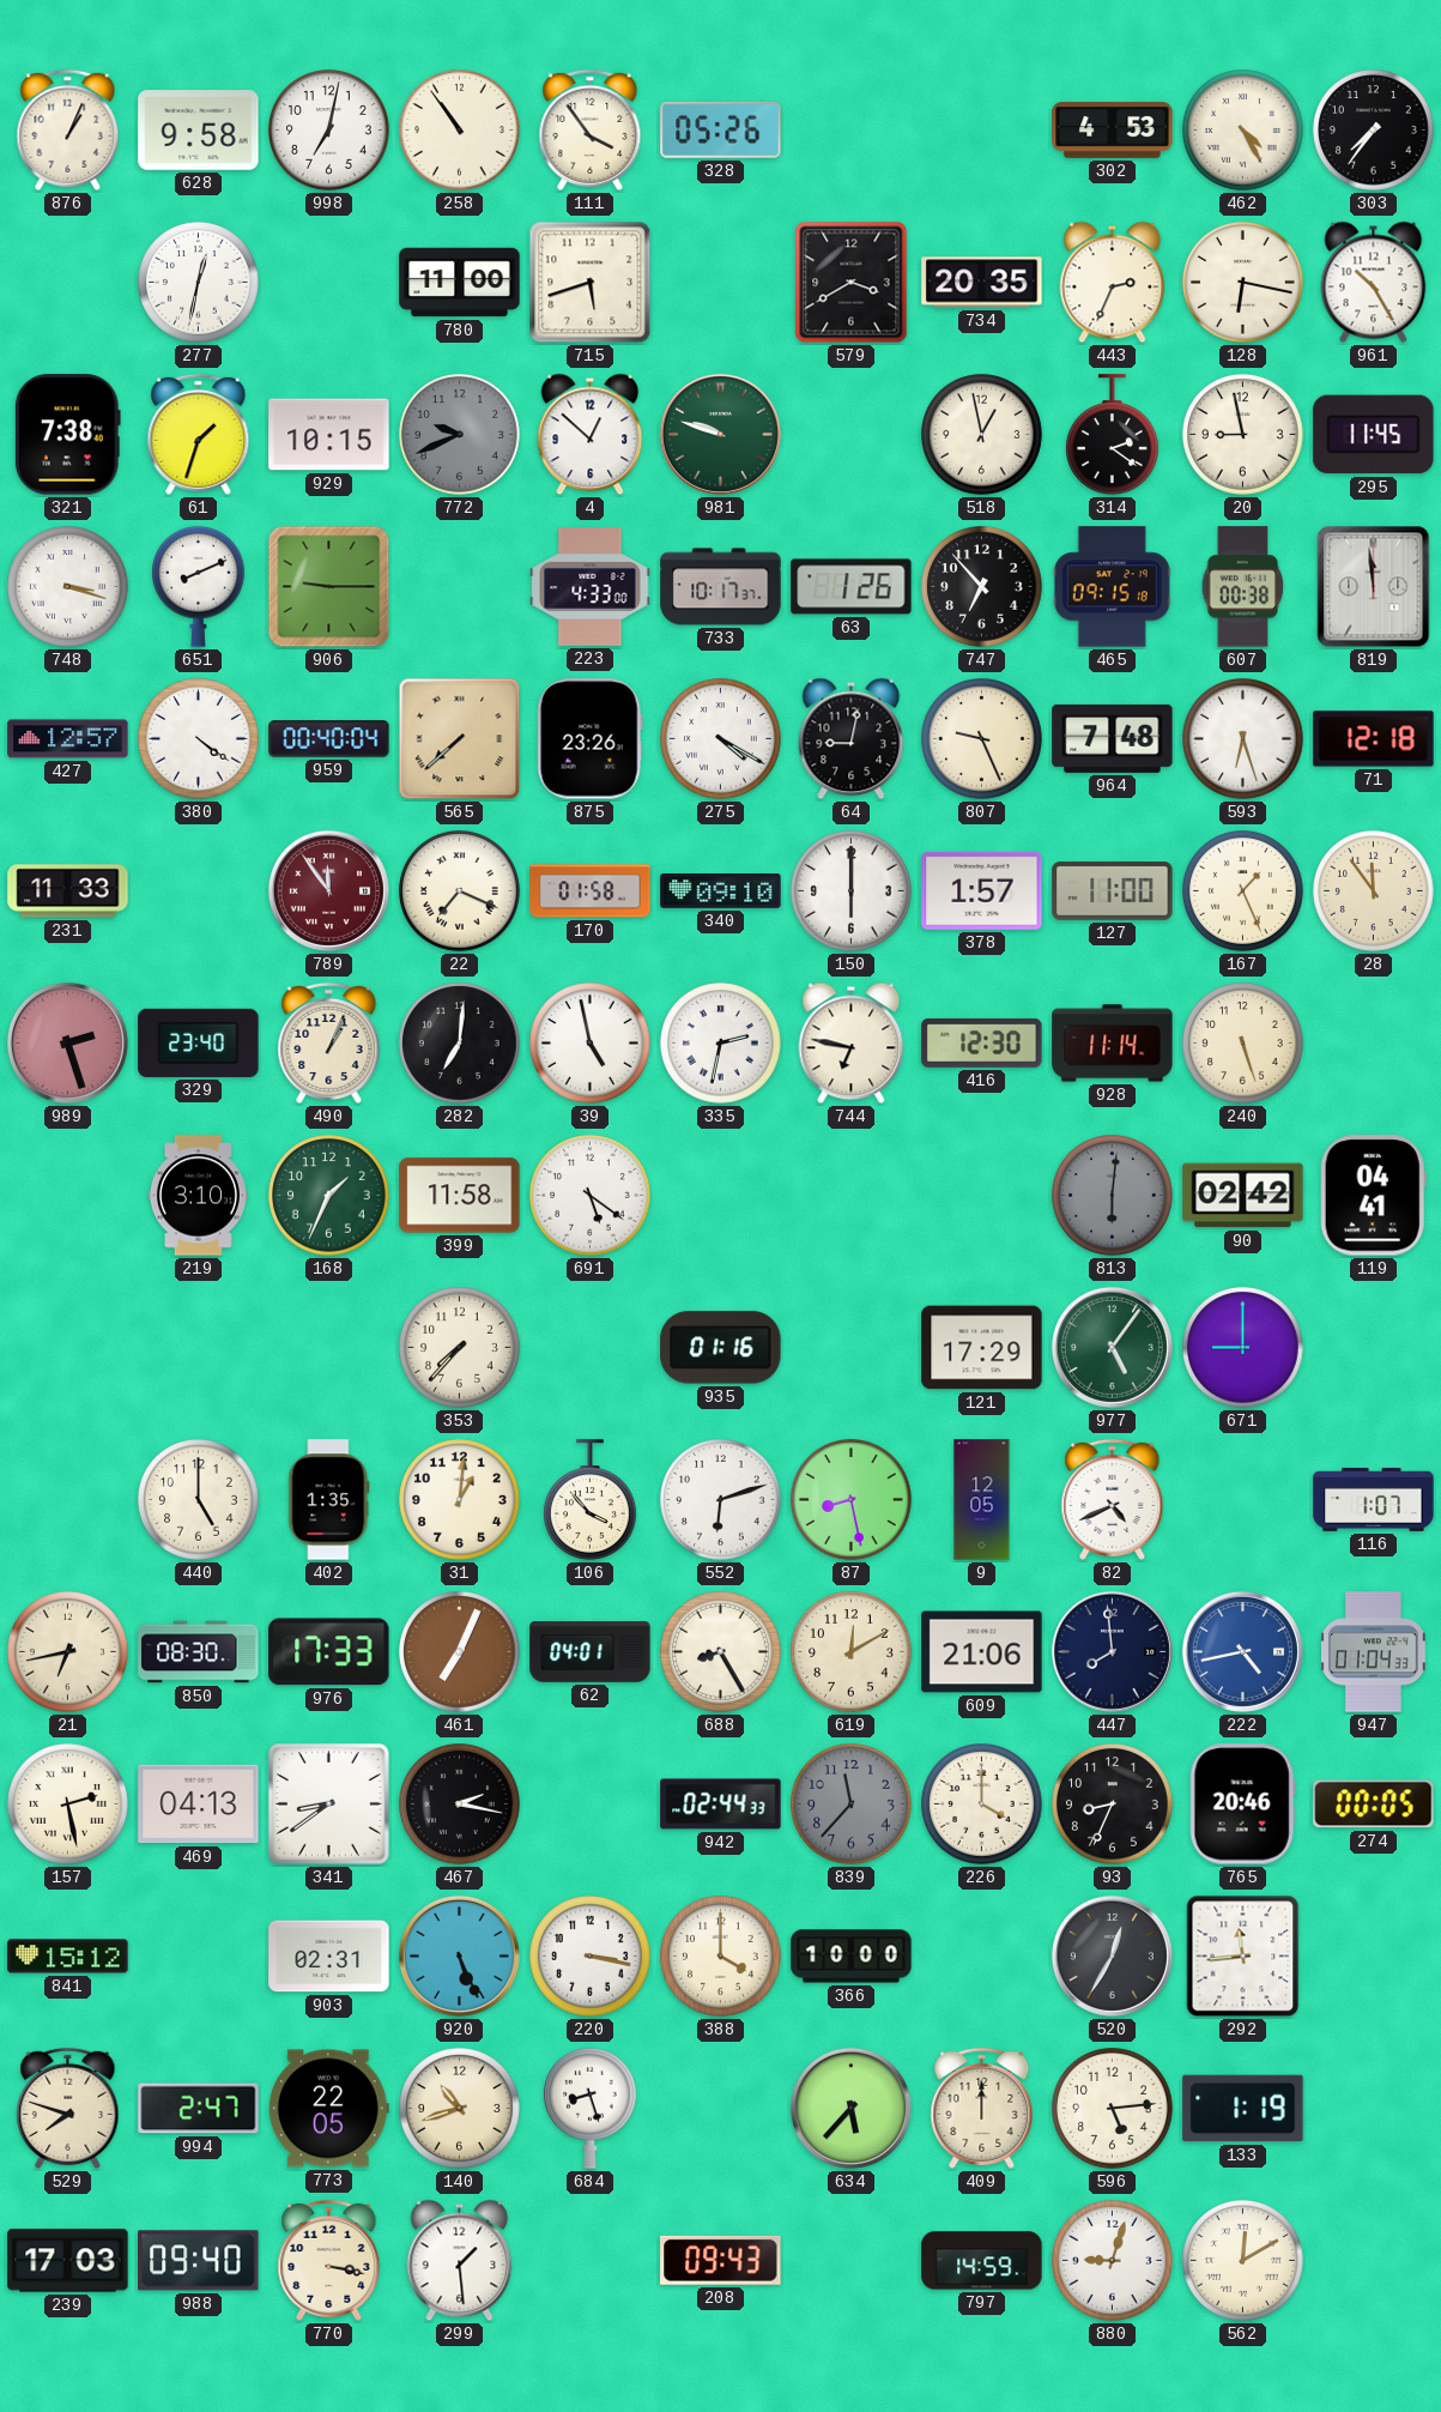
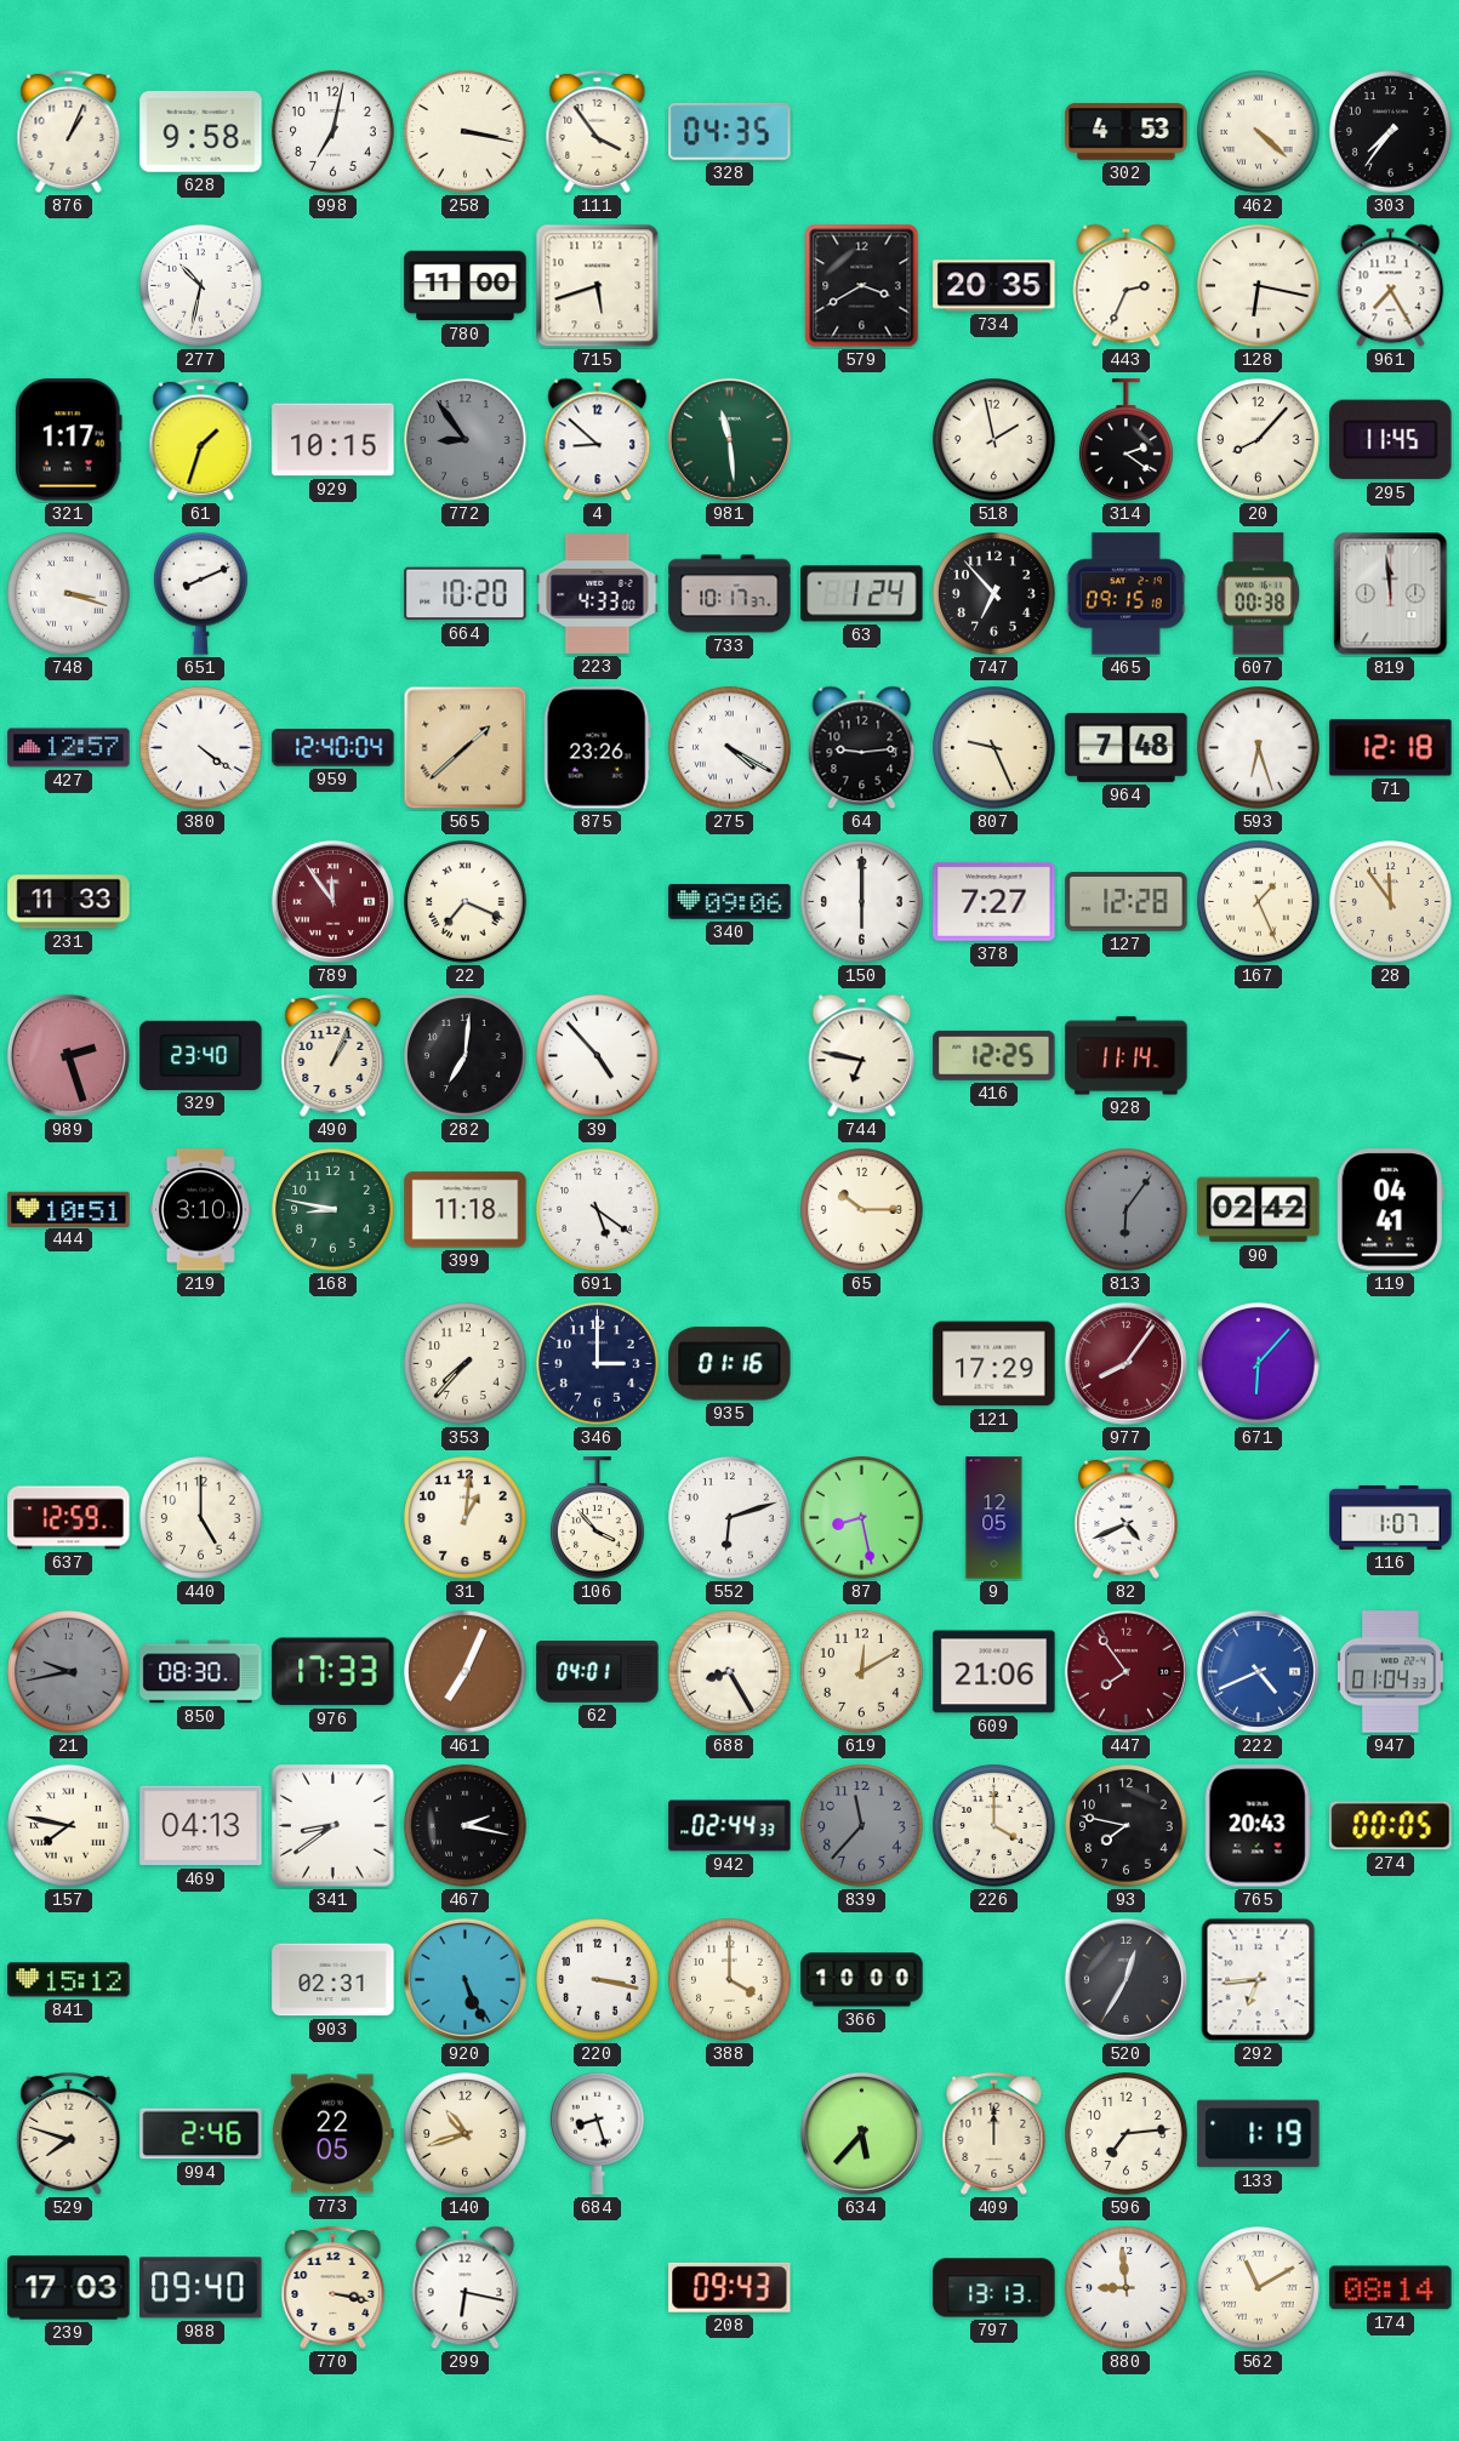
258: 10:54 -> 3:17 (466, 132)
328: 05:26 -> 04:35 (730, 131)
462: 4:25 -> 4:22 (1259, 132)
277: 12:32 -> 10:32 (201, 286)
961: 10:25 -> 7:25 (1391, 286)
321: 7:38 -> 1:17 (68, 440)
772: 9:41 -> 8:54 (466, 440)
4: 12:52 -> 8:52 (598, 440)
981: 9:48 -> 11:29 (729, 439)
518: 12:58 -> 1:58 (994, 440)
20: 8:58 -> 8:07 (1259, 440)
906: 9:15 -> none (329, 587)
664: none -> 10:20 (466, 594)
63: 1:26 -> 1:24 (862, 594)
959: 00:40 -> 12:40 (334, 748)
565: 7:38 -> 1:38 (466, 748)
64: 9:02 -> 9:14 (862, 748)
170: 01:58 -> none (591, 891)
340: 09:10 -> 09:06 (730, 902)
378: 1:57 -> 7:27 (994, 901)
127: 11:00 -> 12:28 (1127, 902)
39: 4:58 -> 4:53 (598, 1056)
335: 2:32 -> none (721, 1044)
416: 12:30 -> 12:25 (994, 1055)
240: 5:27 -> none (1243, 1044)
444: none -> 10:51 (69, 1209)
168: 1:34 -> 8:47 (334, 1210)
399: 11:58 -> 11:18 (466, 1210)
65: none -> 10:15 (862, 1210)
813: 6:01 -> 6:06 (1127, 1210)
346: none -> 3:00 (598, 1364)
977: 5:06 -> 8:06 (1125, 1363)
977 dial: green -> burgundy (1125, 1363)
671: 9:00 -> 6:07 (1259, 1364)
637: none -> 12:59 (69, 1518)
402: 1:35 -> none (329, 1500)
21: 6:43 -> 9:43 (69, 1672)
21 dial: cream -> grey (69, 1672)
447: 7:59 -> 7:54 (1125, 1671)
447 dial: navy -> burgundy (1125, 1671)
222: 4:43 -> 4:41 (1258, 1671)
157: 2:28 -> 7:47 (69, 1826)
93: 8:34 -> 7:47 (1127, 1826)
765: 20:46 -> 20:43 (1258, 1826)
292: 11:44 -> 6:44 (1259, 1980)
994: 2:47 -> 2:46 (201, 2134)
596: 5:14 -> 7:14 (1127, 2134)
299: 1:29 -> 6:17 (466, 2288)
797: 14:59 -> 13:13 (994, 2288)
880: 9:03 -> 8:59 (1127, 2288)
562: 12:10 -> 11:10 (1259, 2288)
174: none -> 08:14 (1391, 2288)
